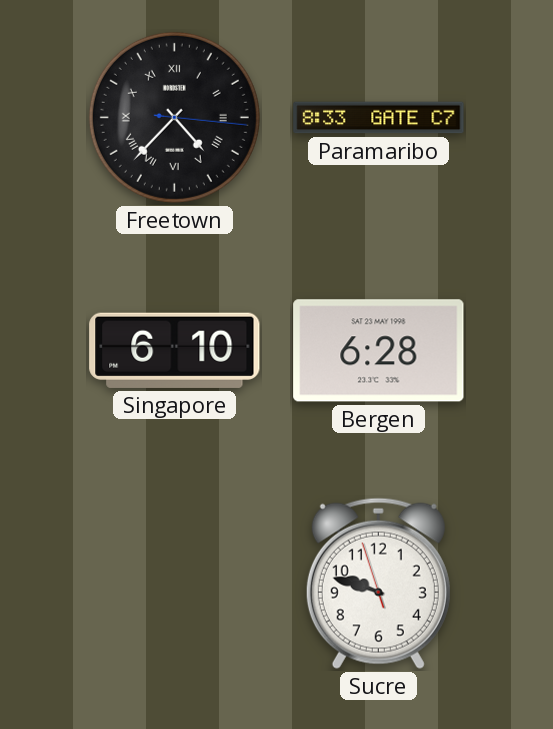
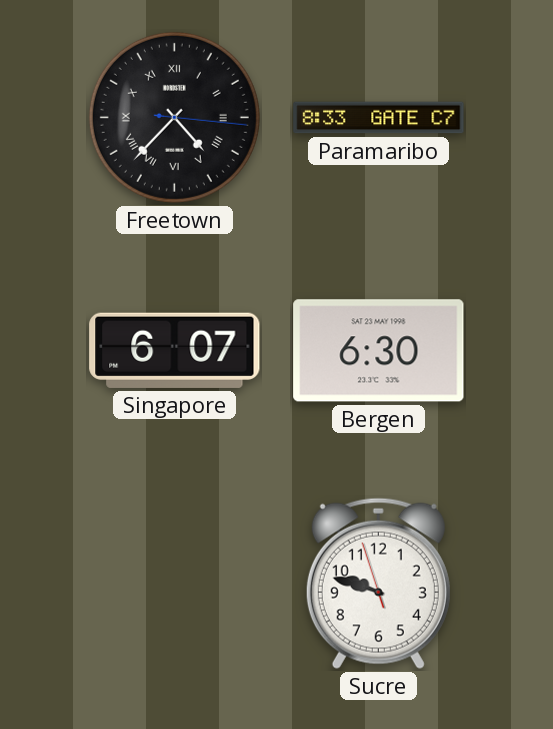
Singapore: 6:10 -> 6:07 (175, 350)
Bergen: 6:28 -> 6:30 (379, 351)
